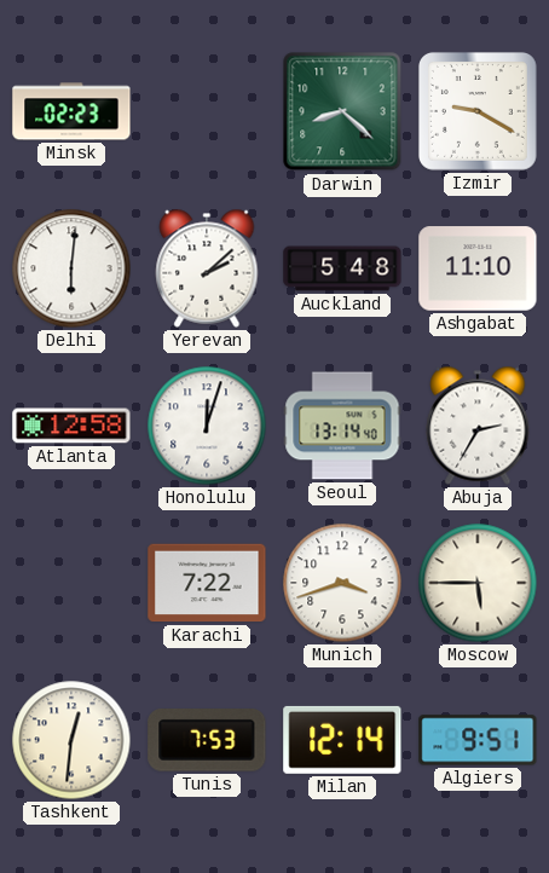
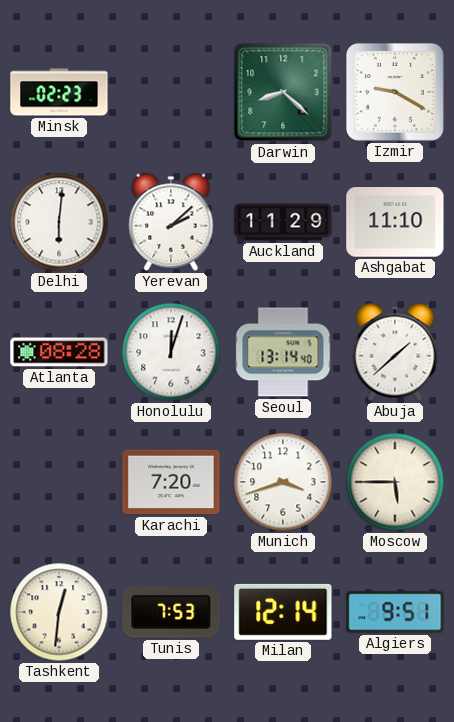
Auckland: 5:48 -> 11:29 (283, 222)
Atlanta: 12:58 -> 08:28 (59, 352)
Abuja: 2:35 -> 1:38 (395, 352)
Karachi: 7:22 -> 7:20 (171, 482)
